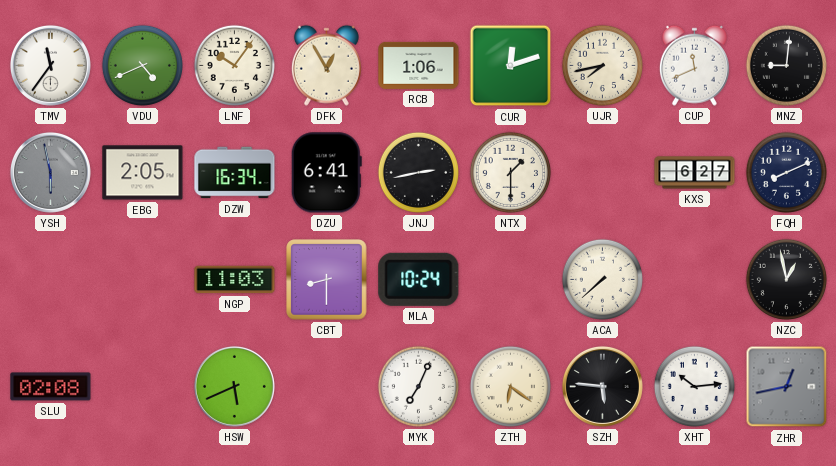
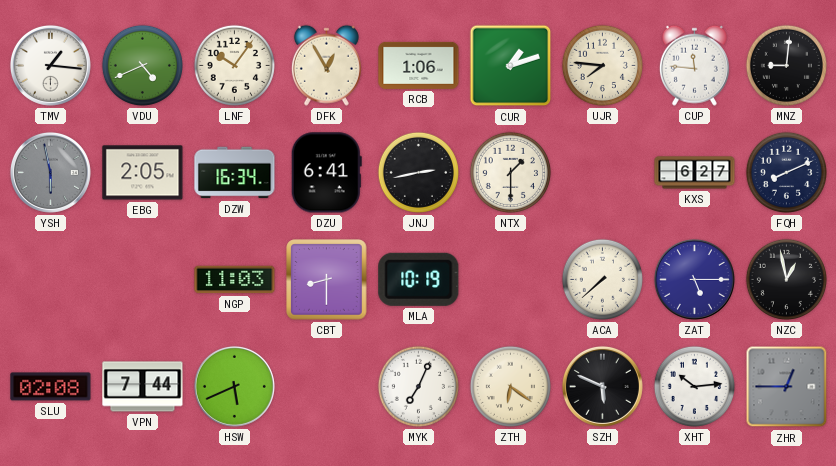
TMV: 11:36 -> 1:16 (50, 65)
CUR: 12:12 -> 1:12 (511, 66)
UJR: 7:43 -> 7:46 (602, 65)
CUP: 11:41 -> 11:46 (694, 65)
MLA: 10:24 -> 10:19 (419, 279)
ZAT: none -> 5:15 (694, 279)
VPN: none -> 7:44 (143, 387)
SZH: 5:46 -> 5:49 (602, 386)
ZHR: 12:43 -> 12:45 (787, 387)
